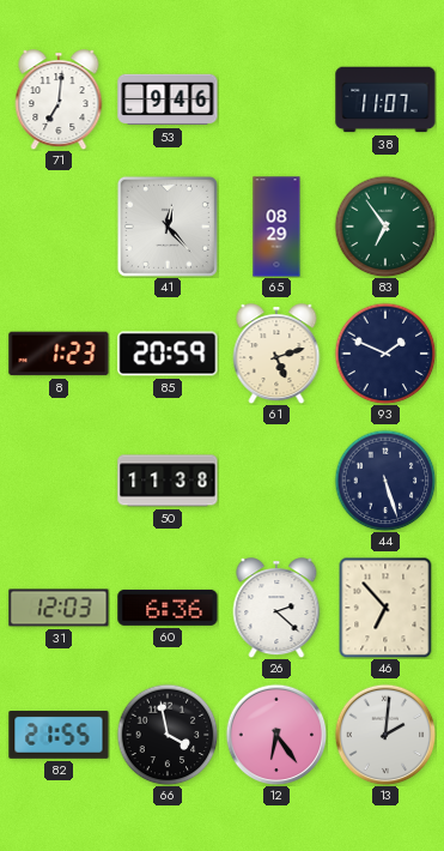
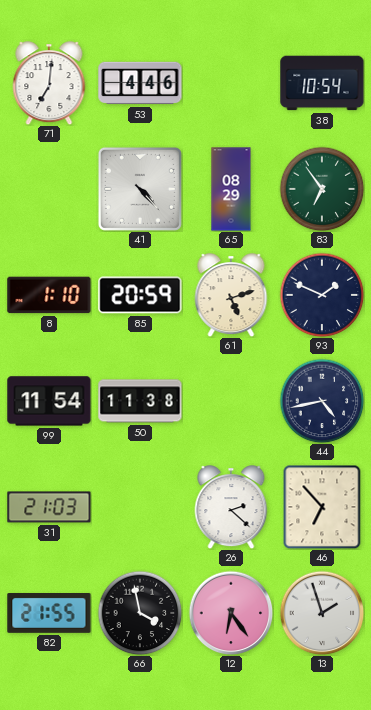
53: 9:46 -> 4:46 (140, 83)
38: 11:07 -> 10:54 (322, 83)
41: 12:23 -> 4:23 (140, 189)
8: 1:23 -> 1:10 (49, 295)
99: none -> 11:54 (49, 401)
44: 5:27 -> 4:43 (322, 401)
31: 12:03 -> 21:03 (49, 507)
60: 6:36 -> none (168, 608)
13: 2:01 -> 1:57 (322, 613)
